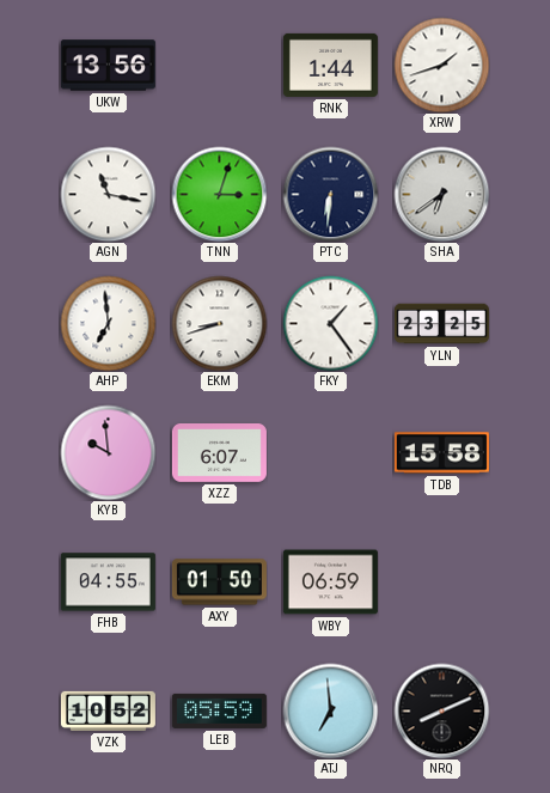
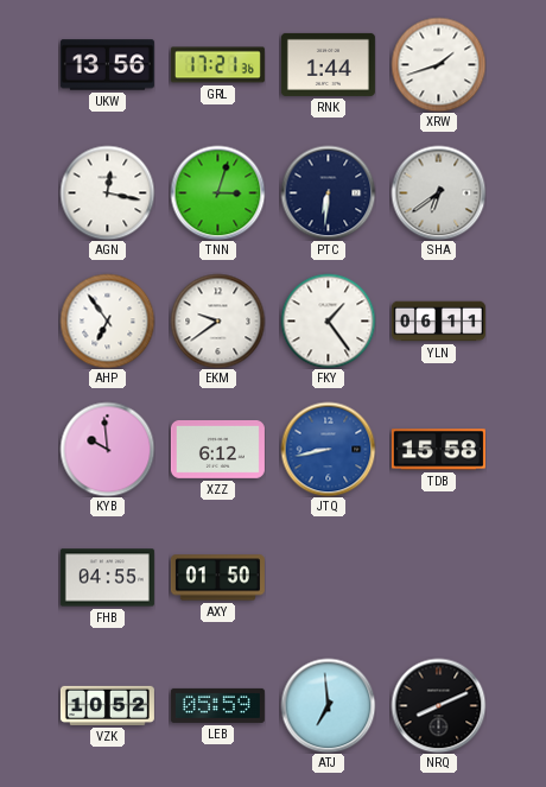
GRL: none -> 17:21 (217, 65)
AGN: 11:17 -> 12:17 (107, 192)
AHP: 6:59 -> 6:54 (107, 320)
EKM: 8:42 -> 9:39 (217, 320)
YLN: 23:25 -> 06:11 (438, 322)
XZZ: 6:07 -> 6:12 (217, 450)
JTQ: none -> 8:43 (328, 449)
WBY: 06:59 -> none (330, 582)
